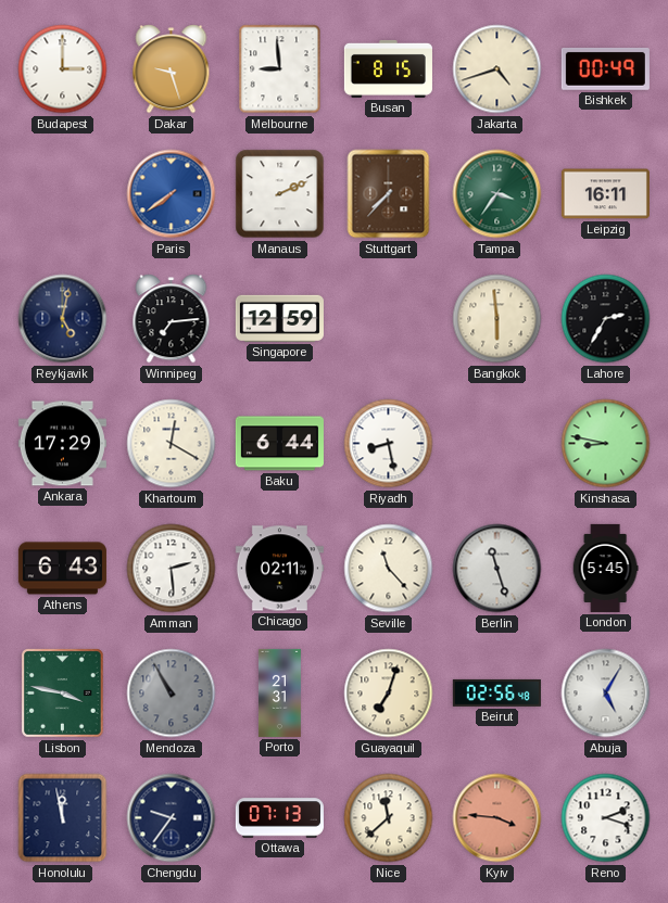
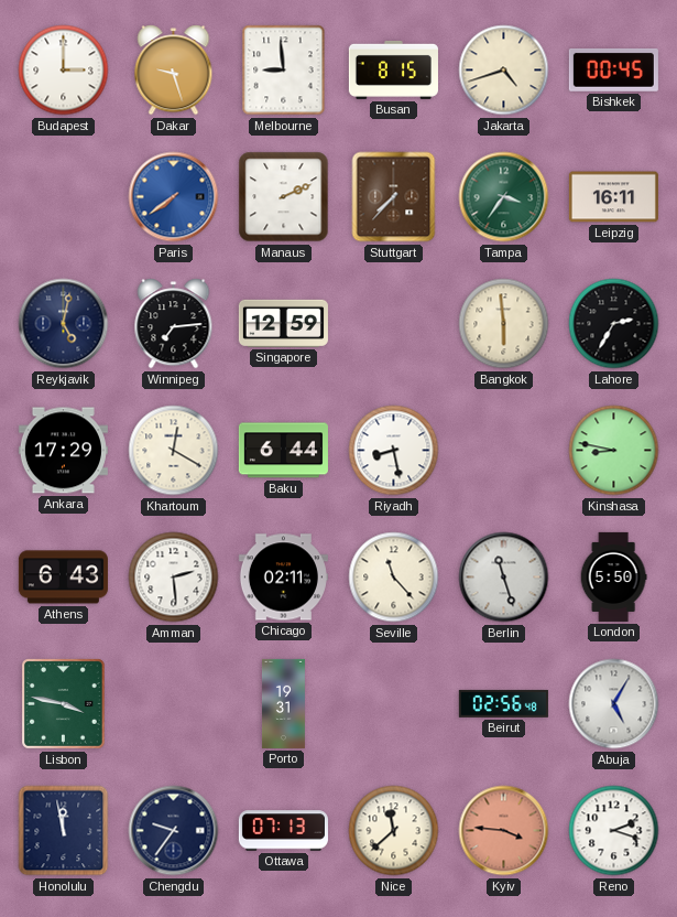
Bishkek: 00:49 -> 00:45 (613, 69)
London: 5:45 -> 5:50 (613, 576)
Mendoza: 10:55 -> none (172, 694)
Porto: 21:31 -> 19:31 (283, 703)
Guayaquil: 7:03 -> none (389, 694)
